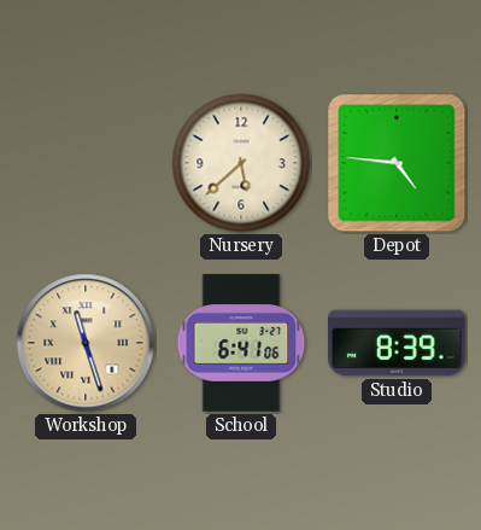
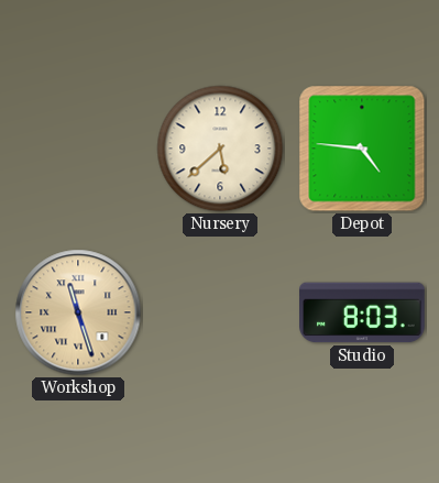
School: 6:41 -> none (241, 343)
Studio: 8:39 -> 8:03 (363, 312)
